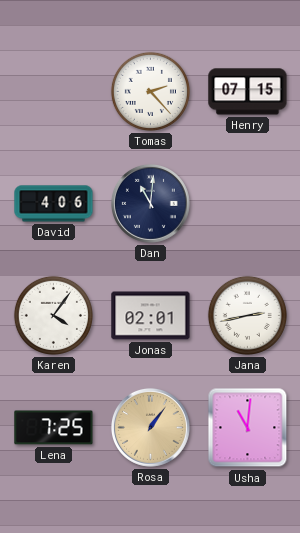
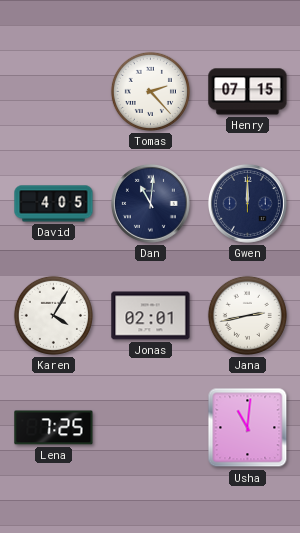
David: 4:06 -> 4:05 (54, 204)
Gwen: none -> 12:00 (247, 203)
Karen: 4:06 -> 4:05 (53, 315)
Rosa: 1:06 -> none (150, 427)
